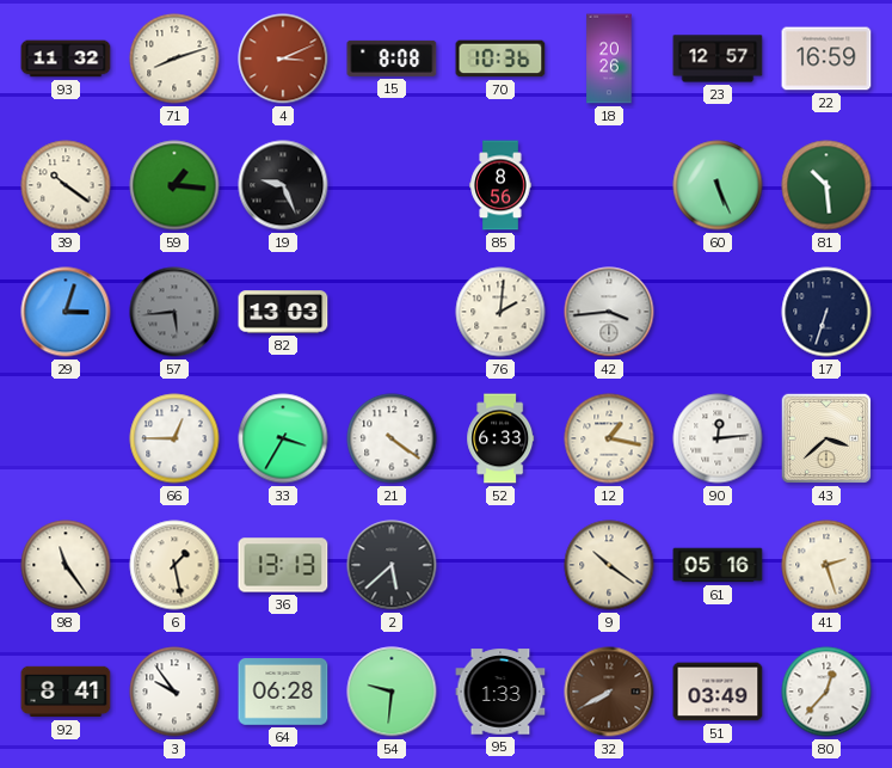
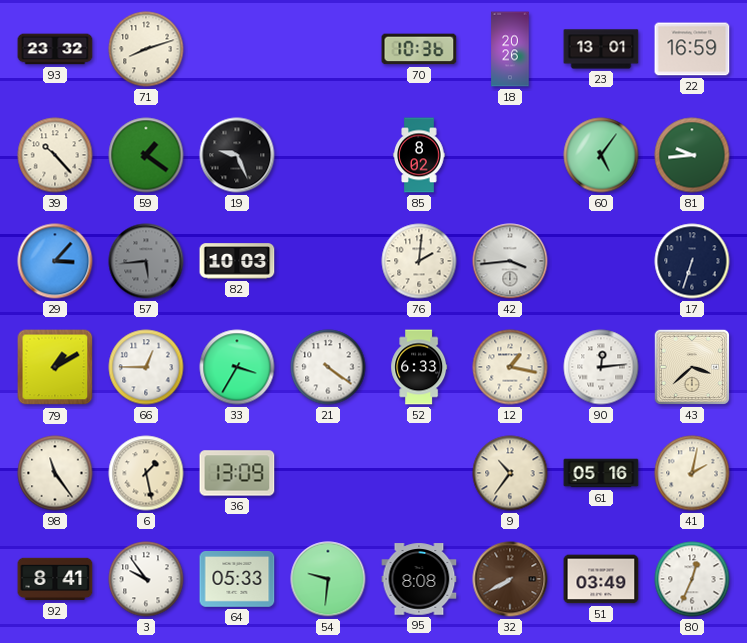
93: 11:32 -> 23:32 (55, 49)
4: 3:11 -> none (283, 59)
15: 8:08 -> none (392, 59)
23: 12:57 -> 13:01 (601, 49)
39: 10:21 -> 10:23 (55, 155)
59: 1:16 -> 1:21 (146, 155)
85: 8:56 -> 8:02 (419, 155)
60: 5:26 -> 5:06 (601, 155)
81: 10:29 -> 9:44 (692, 155)
29: 3:03 -> 3:07 (55, 261)
82: 13:03 -> 10:03 (237, 261)
79: none -> 1:10 (55, 367)
36: 13:13 -> 13:09 (237, 473)
2: 5:38 -> none (392, 565)
9: 10:21 -> 10:36 (510, 473)
41: 2:27 -> 2:02 (692, 473)
64: 06:28 -> 05:33 (237, 580)
95: 1:33 -> 8:08 (419, 579)
80: 12:37 -> 12:34 (692, 579)
